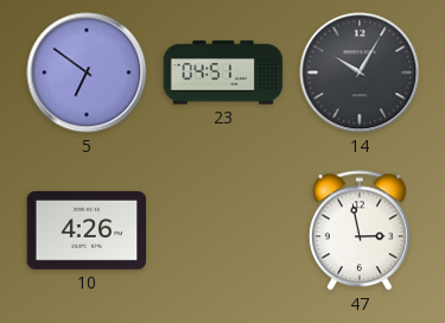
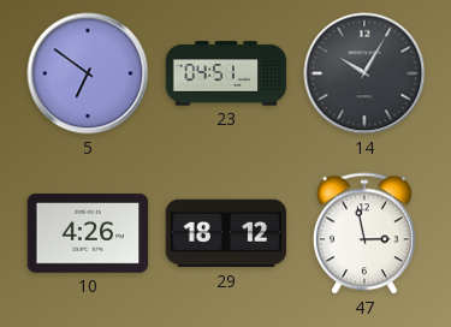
29: none -> 18:12 (226, 233)
